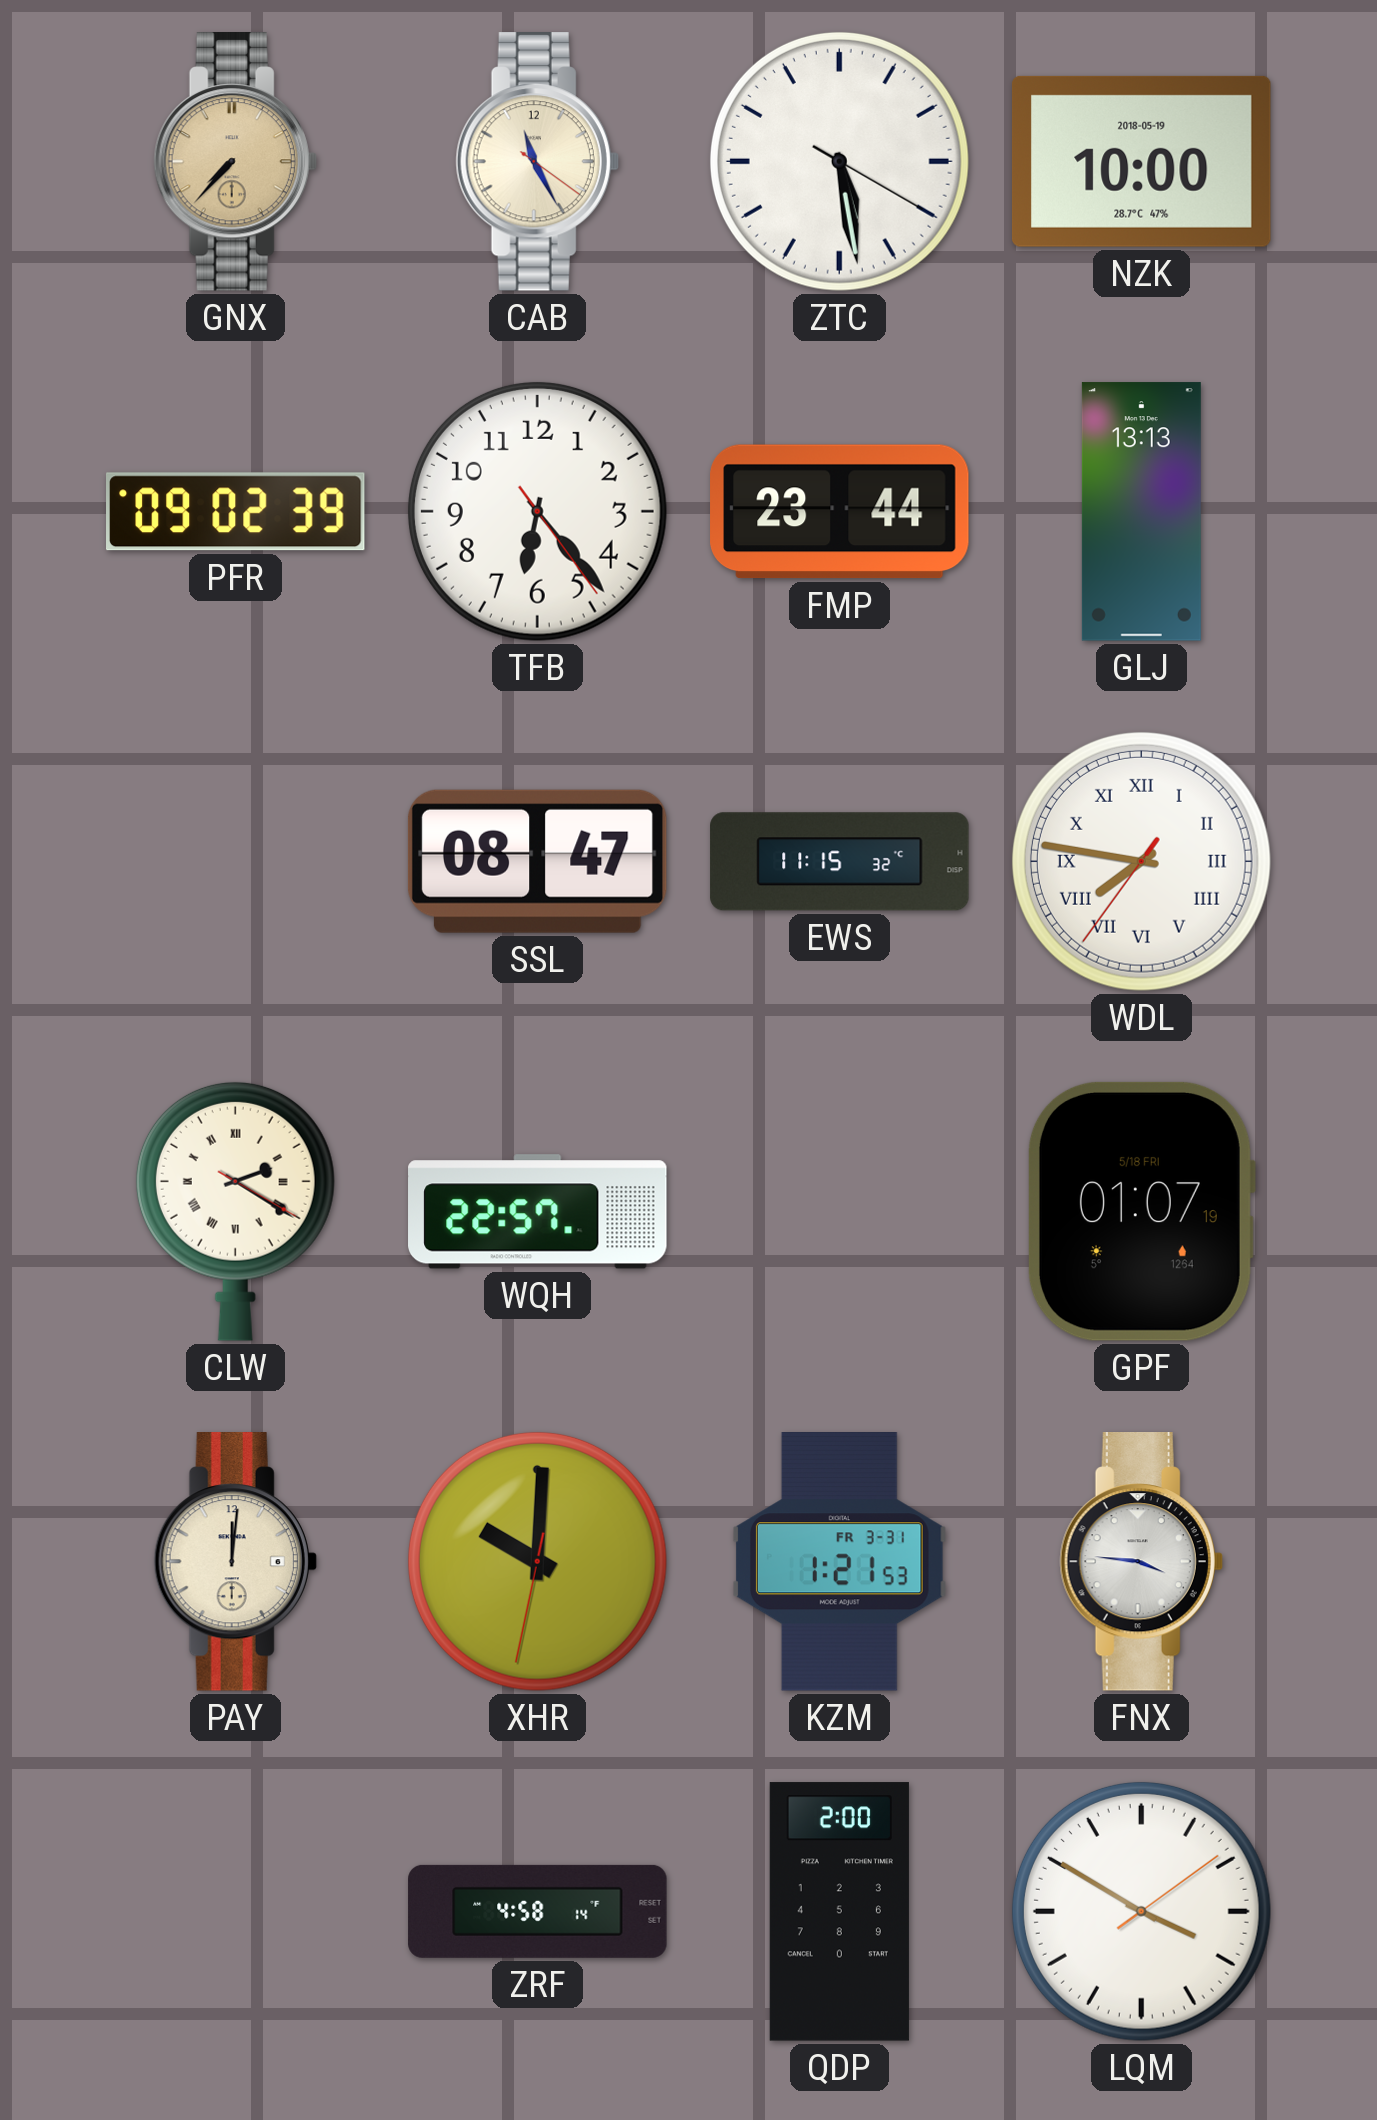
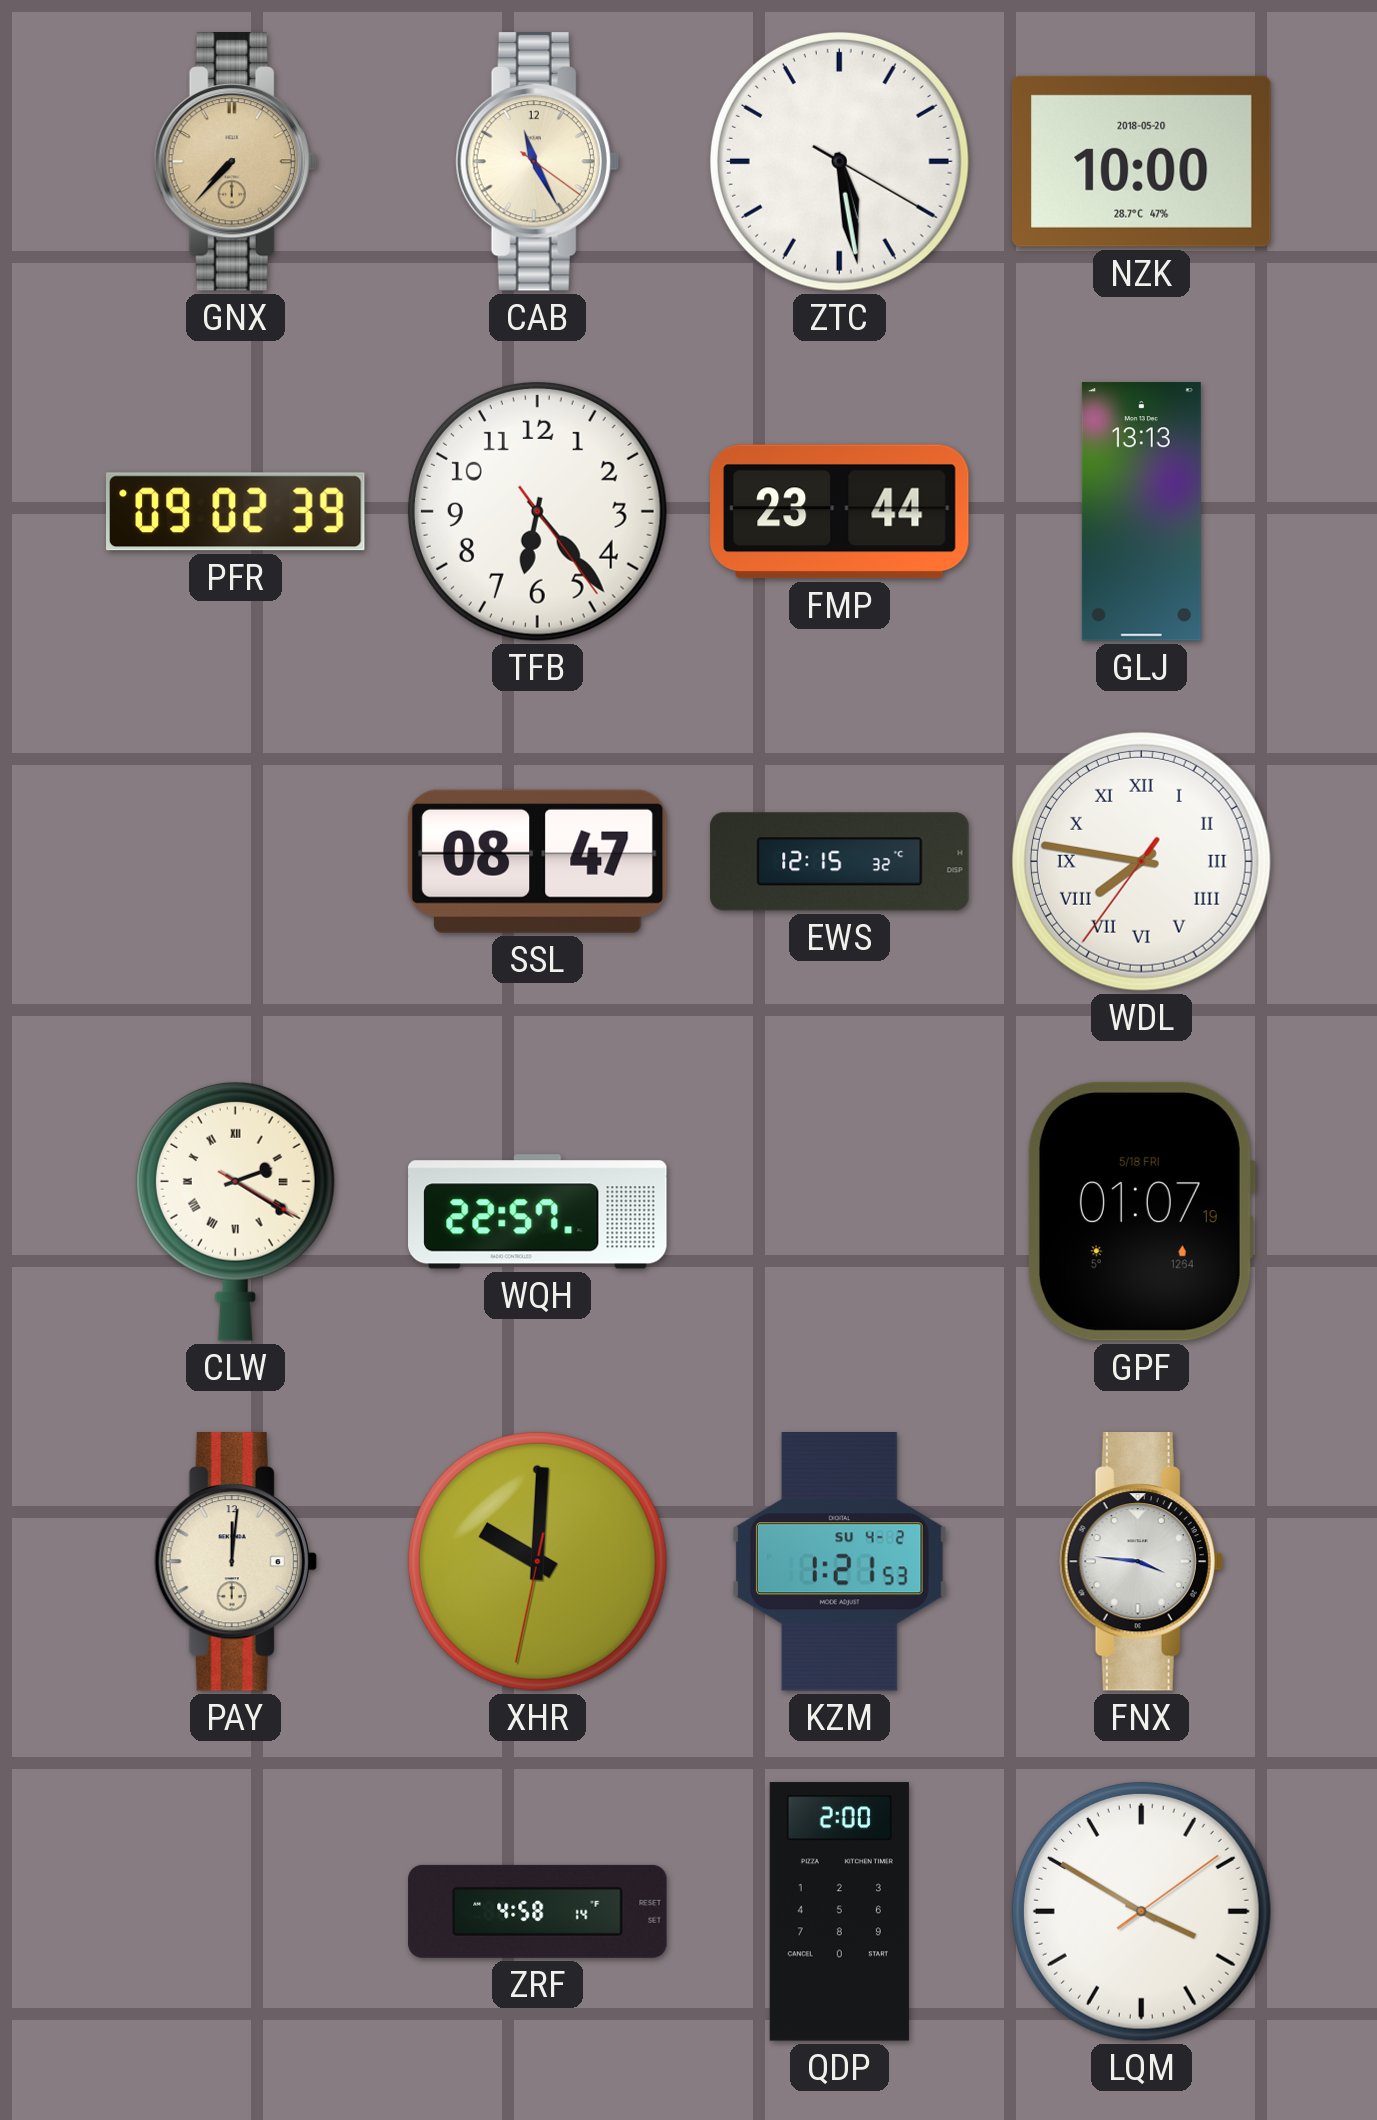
NZK date: 2018-05-19 -> 2018-05-20 (1141, 161)
EWS: 11:15 -> 12:15 (840, 862)
KZM date: FR 3-31 -> SU 4-2 (839, 1562)
